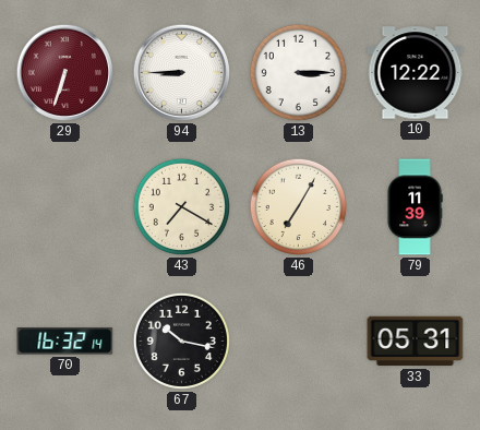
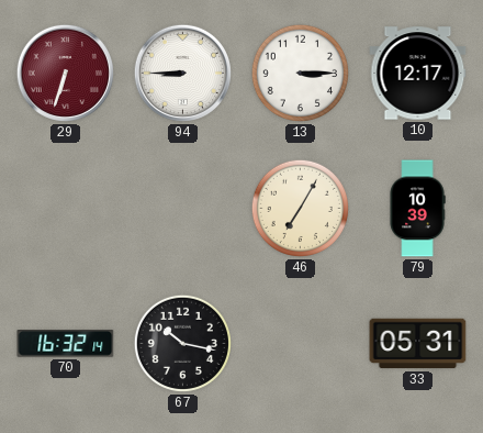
10: 12:22 -> 12:17 (418, 74)
43: 7:20 -> none (181, 206)
79: 11:39 -> 10:39 (417, 209)
